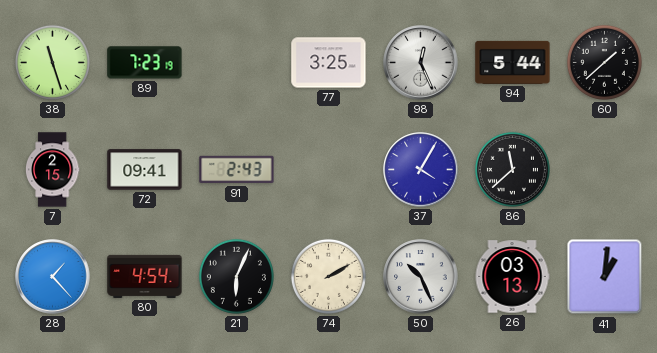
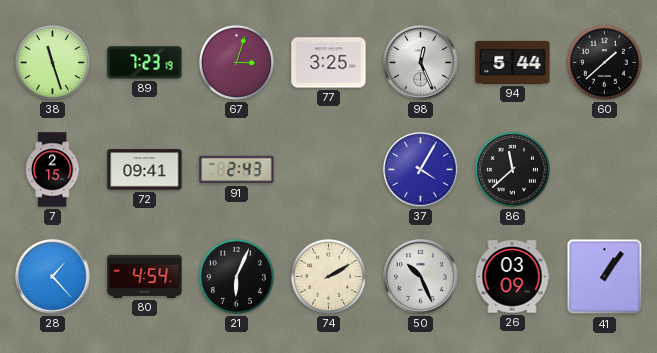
67: none -> 3:03 (236, 62)
26: 03:13 -> 03:09 (512, 277)
41: 1:01 -> 1:06 (605, 277)
